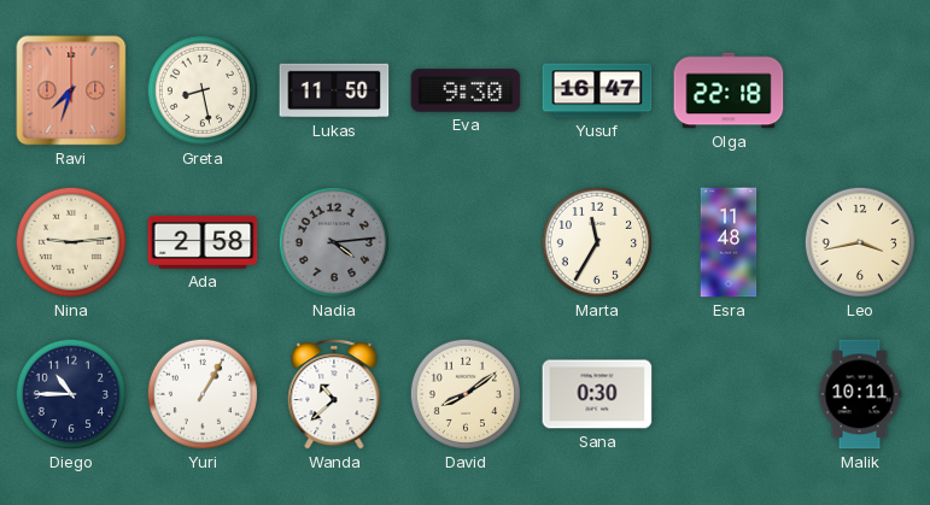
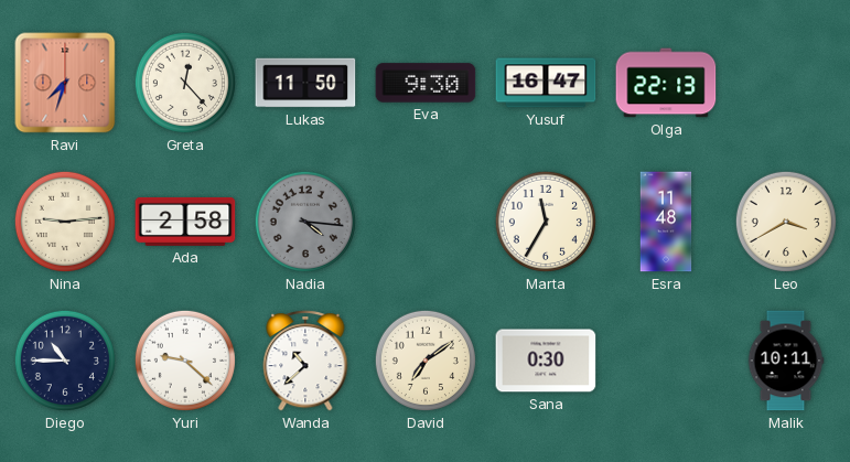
Greta: 8:28 -> 12:23 (185, 83)
Olga: 22:18 -> 22:13 (666, 83)
Nadia: 4:14 -> 4:16 (305, 222)
Leo: 3:43 -> 3:40 (786, 222)
Yuri: 1:05 -> 9:22 (185, 361)
David: 8:09 -> 7:09 (426, 361)
